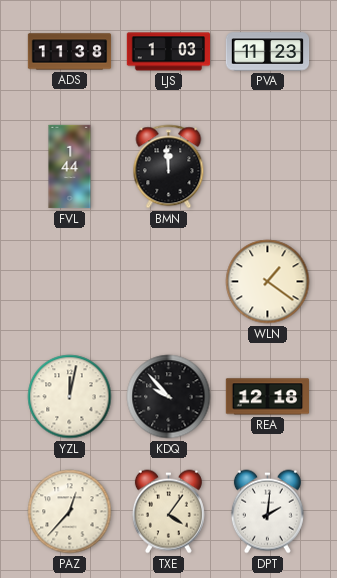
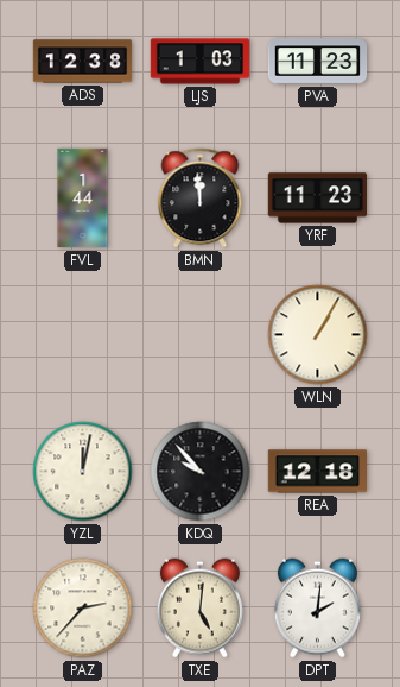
ADS: 11:38 -> 12:38 (83, 62)
YRF: none -> 11:23 (317, 198)
WLN: 1:21 -> 1:05 (318, 335)
PAZ: 12:37 -> 2:37 (83, 609)
TXE: 4:06 -> 5:01 (199, 609)
